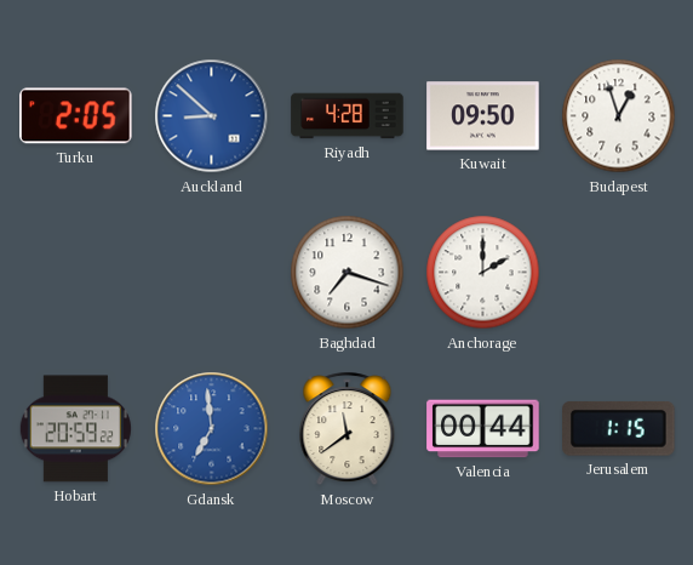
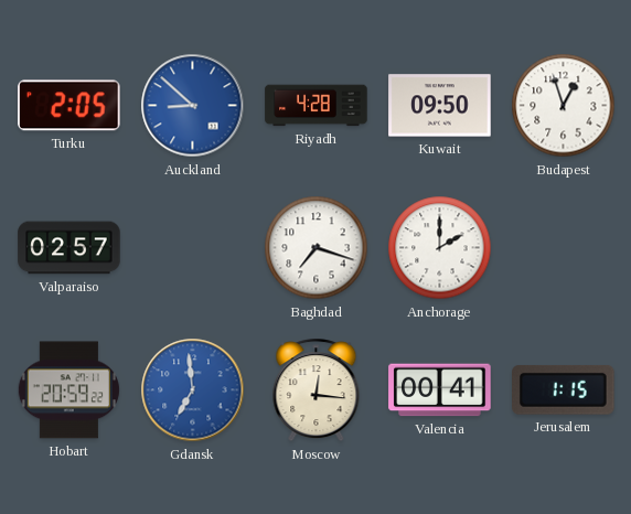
Valparaiso: none -> 02:57 (69, 248)
Moscow: 11:39 -> 12:16 (317, 390)
Valencia: 00:44 -> 00:41 (440, 390)
